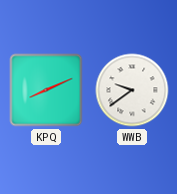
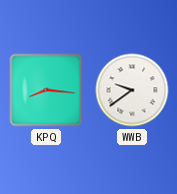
KPQ: 8:11 -> 8:16 (46, 90)
